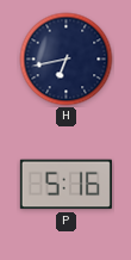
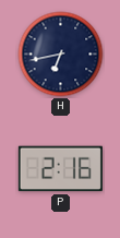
P: 5:16 -> 2:16 (60, 169)
